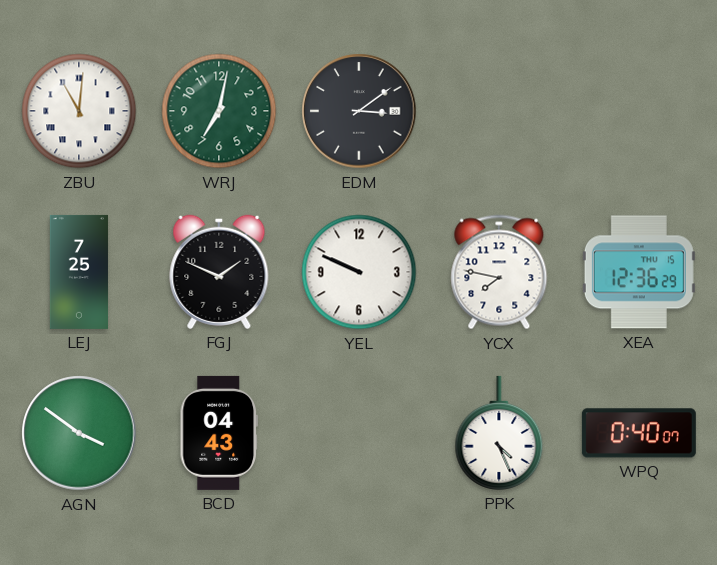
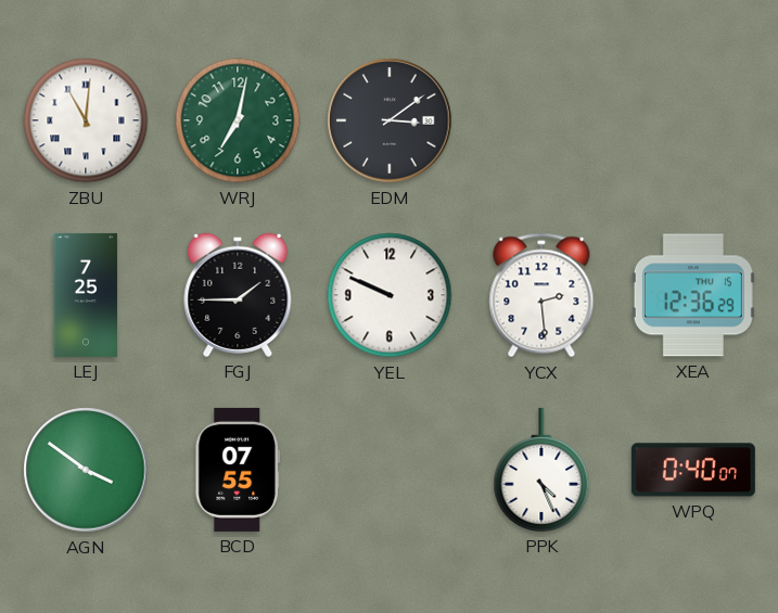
FGJ: 1:49 -> 1:45 (238, 295)
YCX: 7:47 -> 2:29 (541, 295)
BCD: 04:43 -> 07:55 (238, 470)
